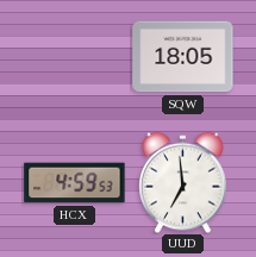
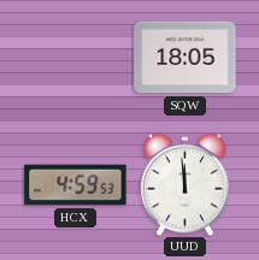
UUD: 6:59 -> 11:59 (186, 184)
